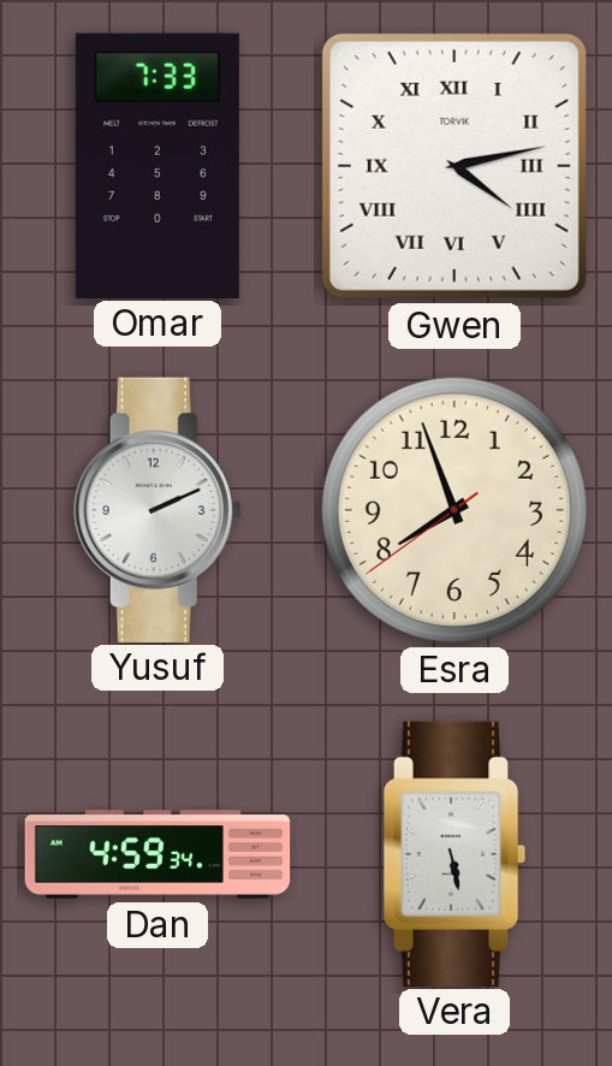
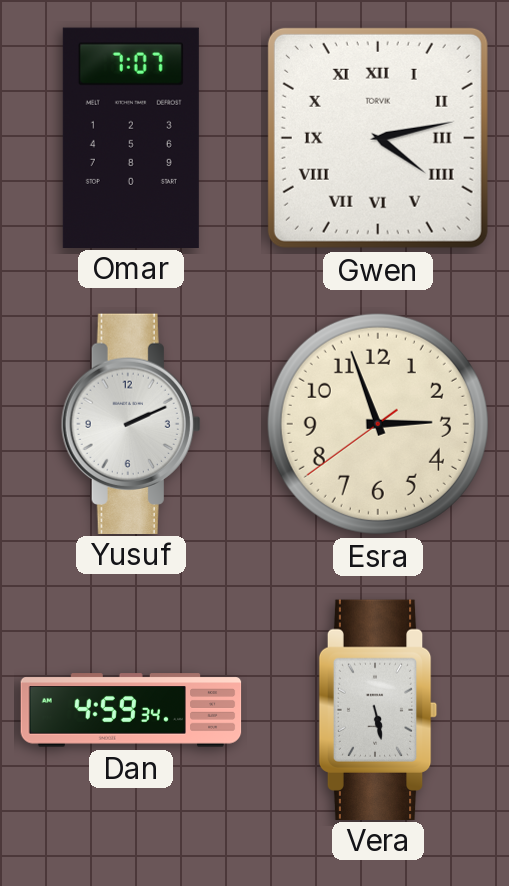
Omar: 7:33 -> 7:07 (131, 137)
Esra: 7:56 -> 2:56 (378, 424)
